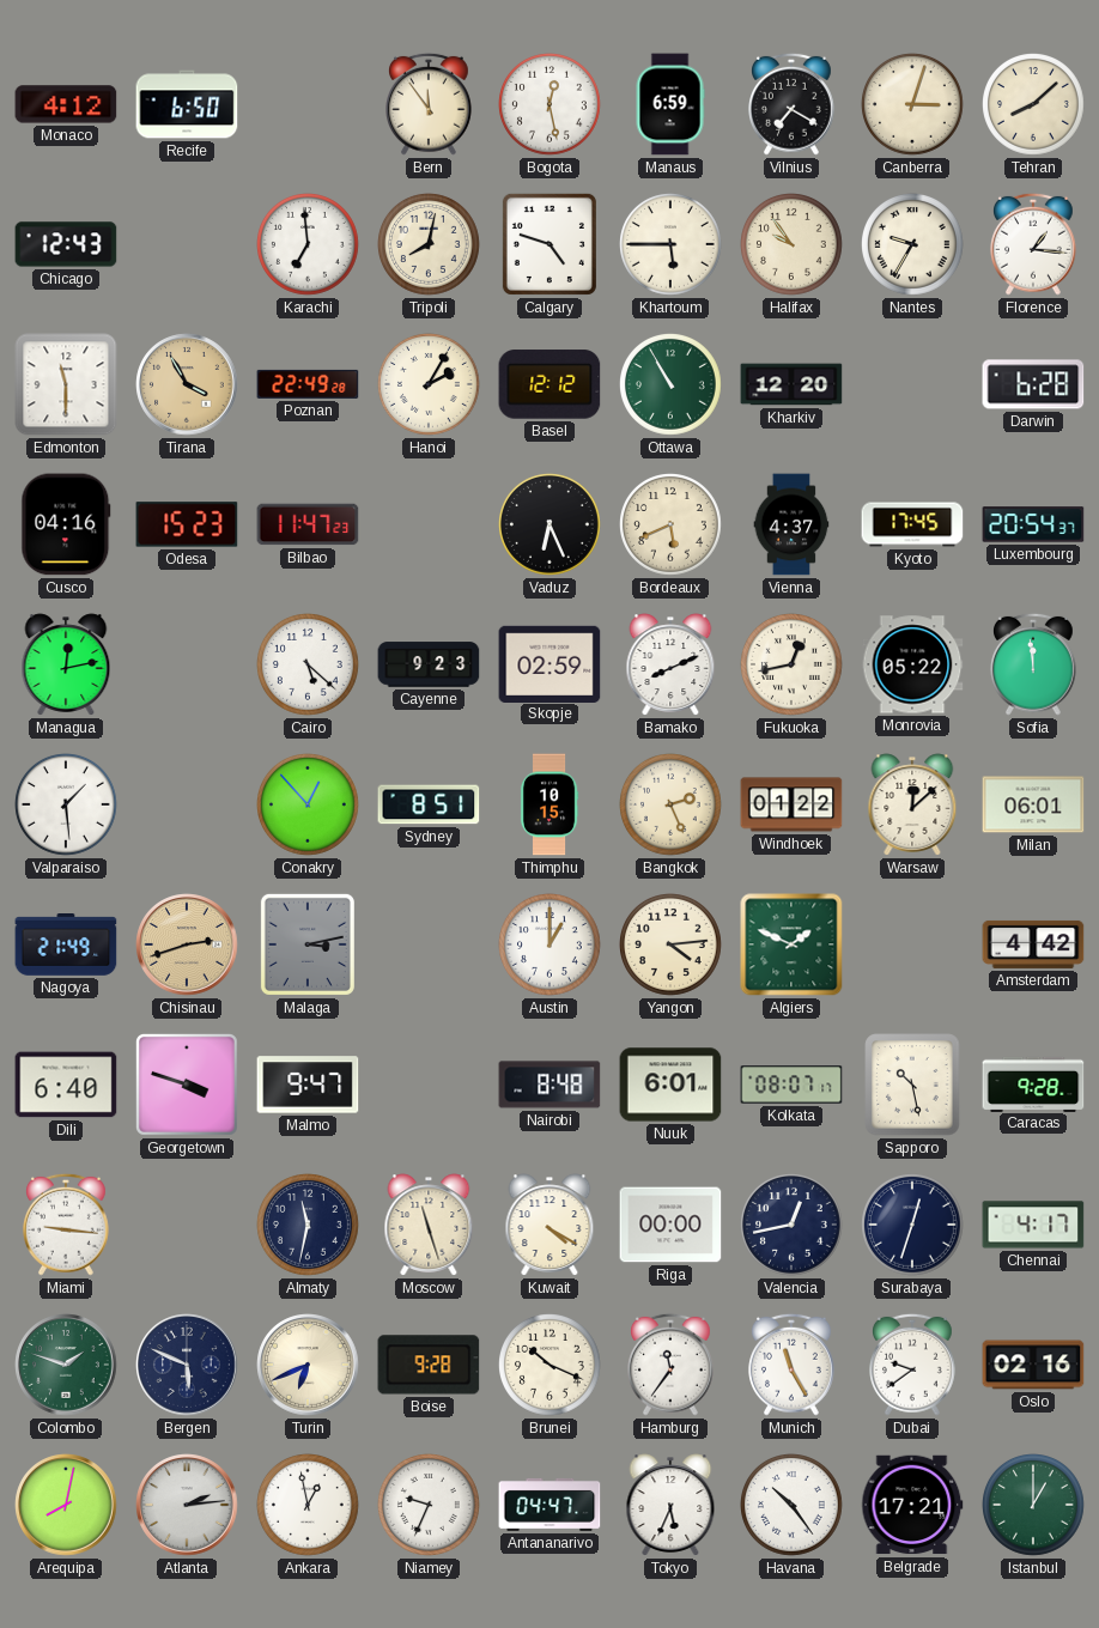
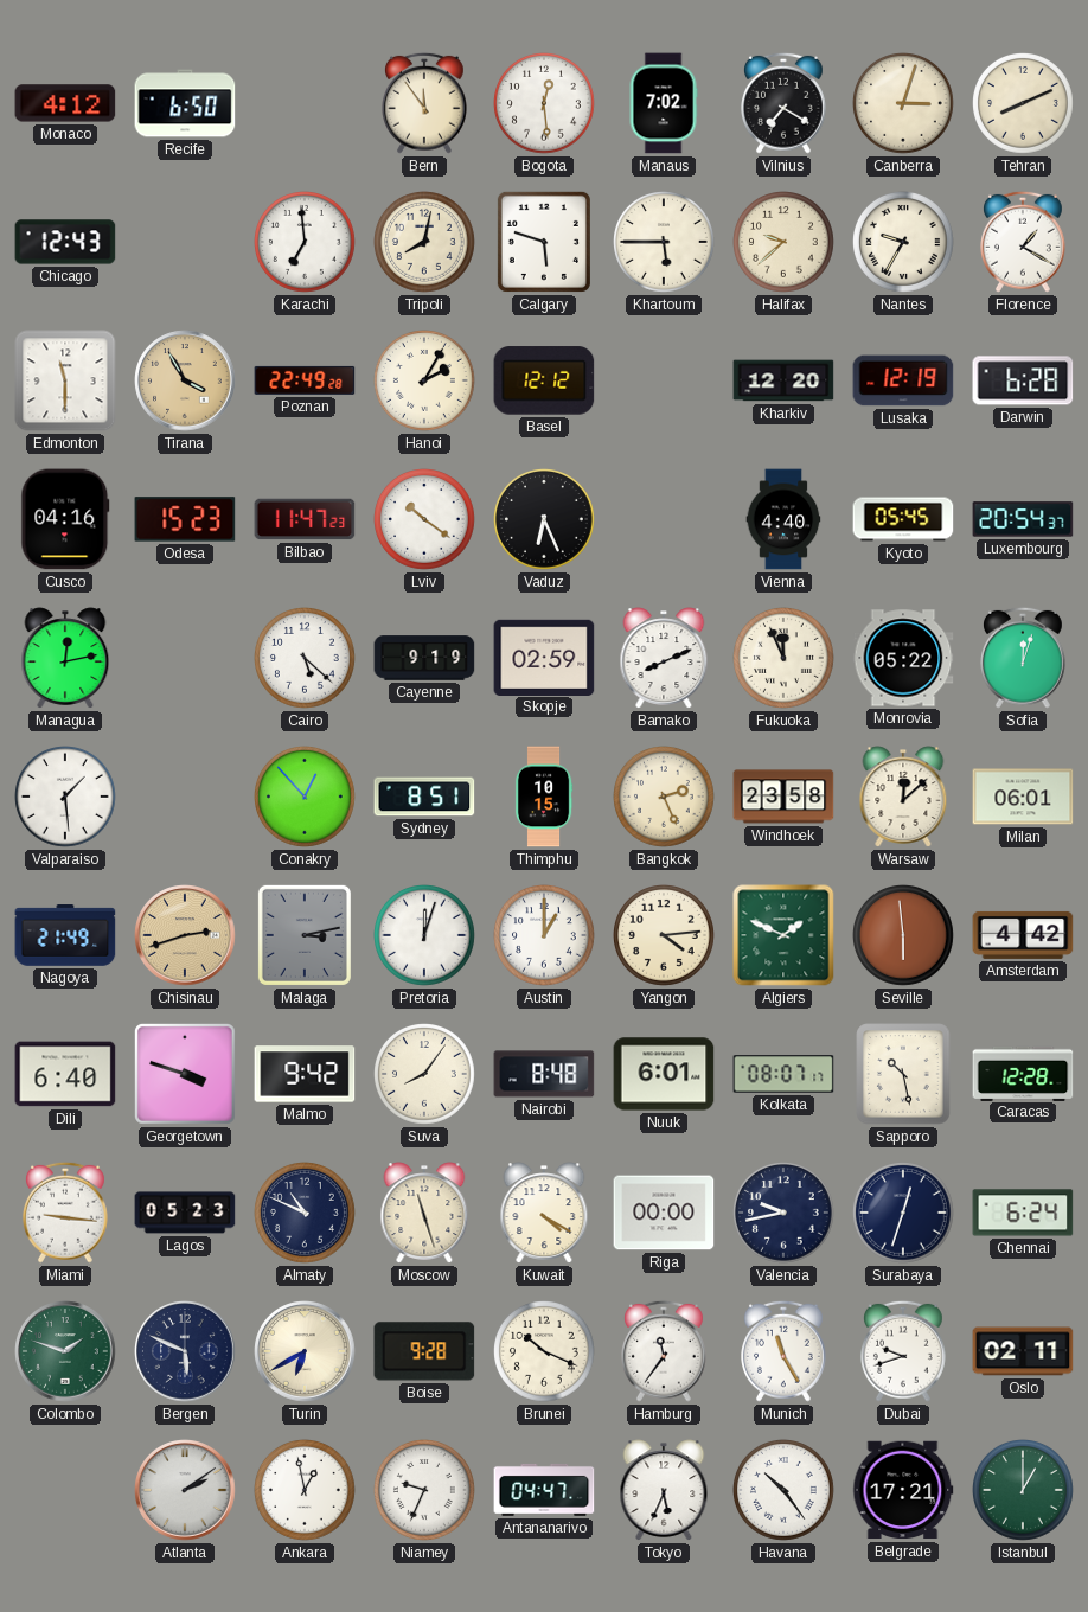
Bogota: 12:28 -> 12:29 (545, 104)
Manaus: 6:59 -> 7:02 (664, 103)
Tehran: 8:08 -> 8:11 (1024, 104)
Calgary: 4:48 -> 5:48 (544, 242)
Halifax: 9:54 -> 9:38 (785, 243)
Florence: 1:16 -> 1:20 (1024, 242)
Ottawa: 10:55 -> none (672, 385)
Lusaka: none -> 12:19 (903, 380)
Lviv: none -> 10:21 (425, 520)
Bordeaux: 5:41 -> none (672, 526)
Vienna: 4:37 -> 4:40 (783, 519)
Kyoto: 17:45 -> 05:45 (903, 519)
Cayenne: 9:23 -> 9:19 (424, 658)
Fukuoka: 12:43 -> 11:56 (785, 659)
Sofia: 11:59 -> 12:03 (1024, 658)
Windhoek: 01:22 -> 23:58 (783, 797)
Pretoria: none -> 12:03 (425, 936)
Seville: none -> 5:59 (904, 936)
Malmo: 9:47 -> 9:42 (305, 1074)
Suva: none -> 8:06 (425, 1075)
Caracas: 9:28 -> 12:28 (1023, 1073)
Lagos: none -> 05:23 (185, 1213)
Almaty: 11:32 -> 10:49 (306, 1214)
Valencia: 12:43 -> 9:43 (785, 1214)
Chennai: 4:17 -> 6:24 (1023, 1213)
Turin: 6:41 -> 6:40 (305, 1351)
Dubai: 9:39 -> 9:42 (904, 1351)
Oslo: 02:16 -> 02:11 (1023, 1351)
Arequipa: 8:02 -> none (66, 1505)
Atlanta: 2:14 -> 2:09 (185, 1490)
